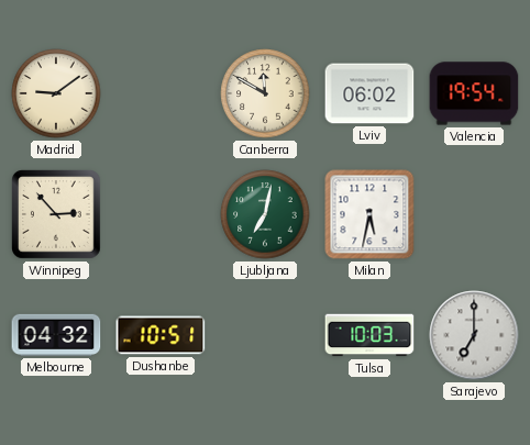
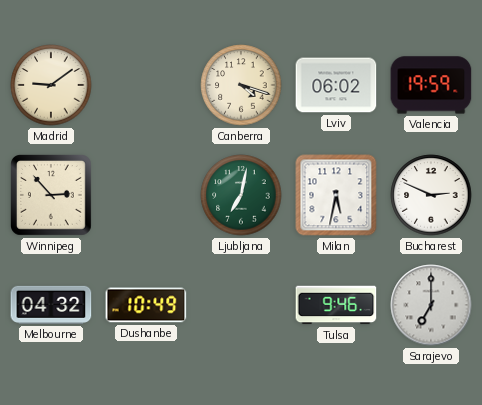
Canberra: 11:50 -> 4:18 (241, 85)
Valencia: 19:54 -> 19:59 (431, 85)
Bucharest: none -> 2:49 (431, 195)
Dushanbe: 10:51 -> 10:49 (146, 305)
Tulsa: 10:03 -> 9:46 (336, 305)
